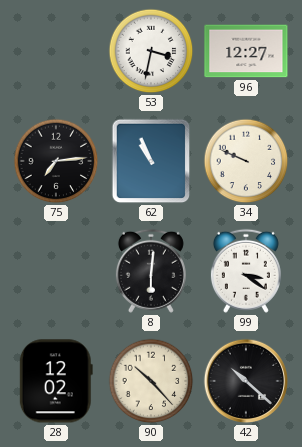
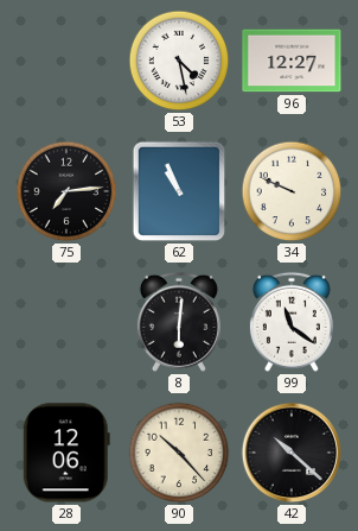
53: 3:32 -> 4:28 (179, 61)
99: 3:21 -> 11:21 (292, 322)
28: 12:02 -> 12:06 (66, 453)
